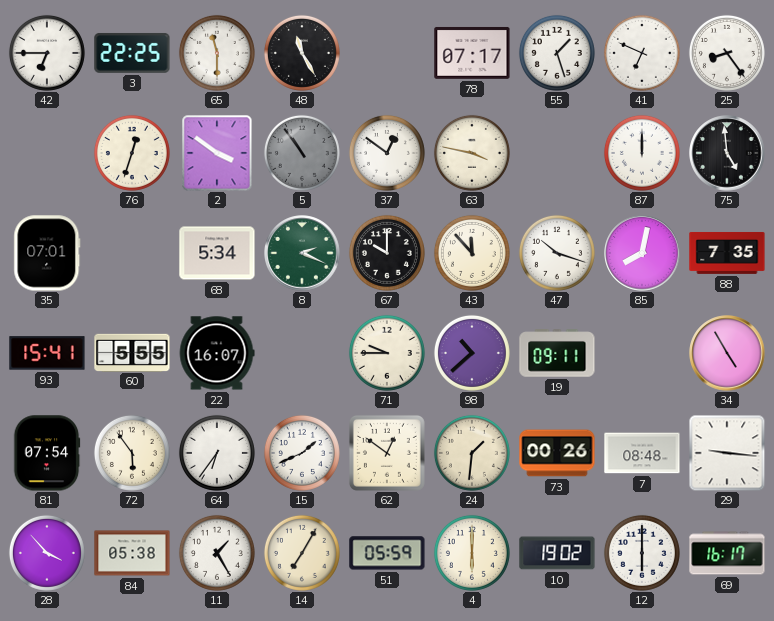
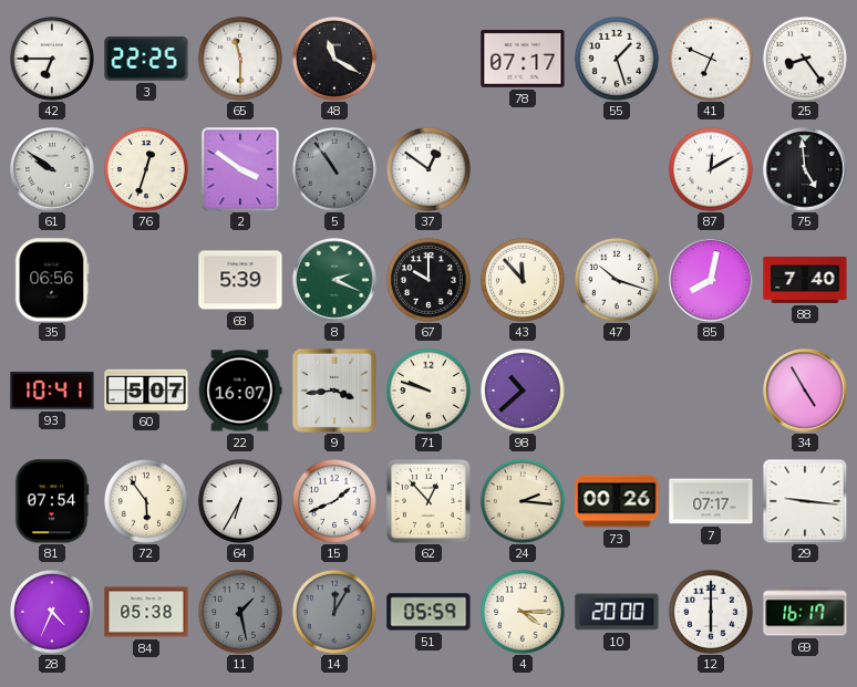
48: 11:25 -> 11:20 (334, 59)
61: none -> 9:51 (52, 169)
63: 3:47 -> none (472, 153)
87: 12:00 -> 12:10 (711, 169)
35: 07:01 -> 06:56 (52, 280)
68: 5:34 -> 5:39 (240, 280)
88: 7:35 -> 7:40 (805, 280)
93: 15:41 -> 10:41 (52, 391)
60: 5:55 -> 5:07 (146, 389)
9: none -> 3:44 (334, 391)
71: 9:45 -> 9:48 (428, 391)
19: 09:11 -> none (557, 353)
64: 6:36 -> 6:35 (240, 501)
62: 12:51 -> 12:53 (428, 501)
24: 1:31 -> 2:16 (523, 501)
7: 08:48 -> 07:17 (711, 501)
28: 3:53 -> 4:34 (52, 612)
11: 1:25 -> 1:28 (240, 612)
11 dial: white -> grey (240, 612)
14: 7:05 -> 12:05 (334, 612)
14 dial: cream -> grey (334, 612)
4: 6:00 -> 4:15 (523, 612)
10: 19:02 -> 20:00 (617, 612)
